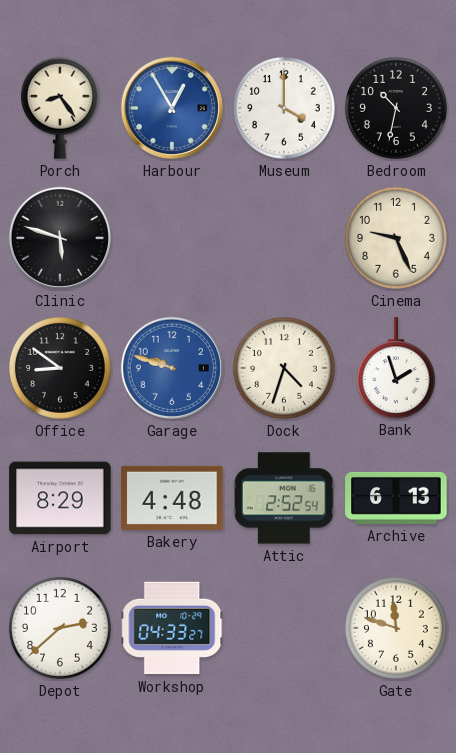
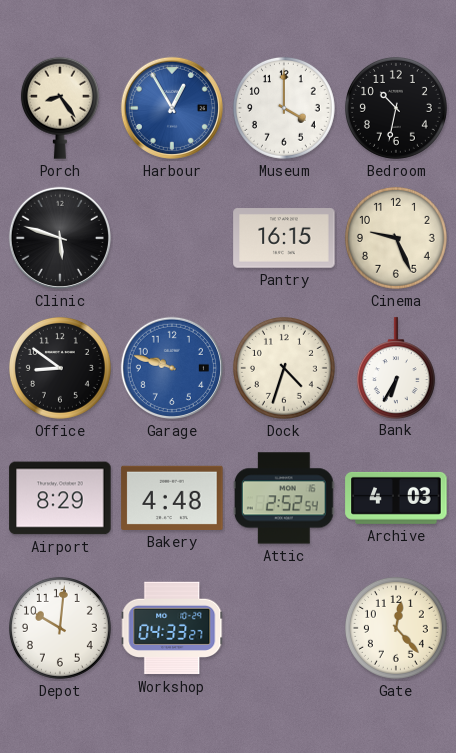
Pantry: none -> 16:15 (284, 238)
Bank: 1:57 -> 6:35 (396, 368)
Archive: 6:13 -> 4:03 (396, 498)
Depot: 2:38 -> 10:01 (60, 628)
Gate: 11:48 -> 12:23 (396, 628)
